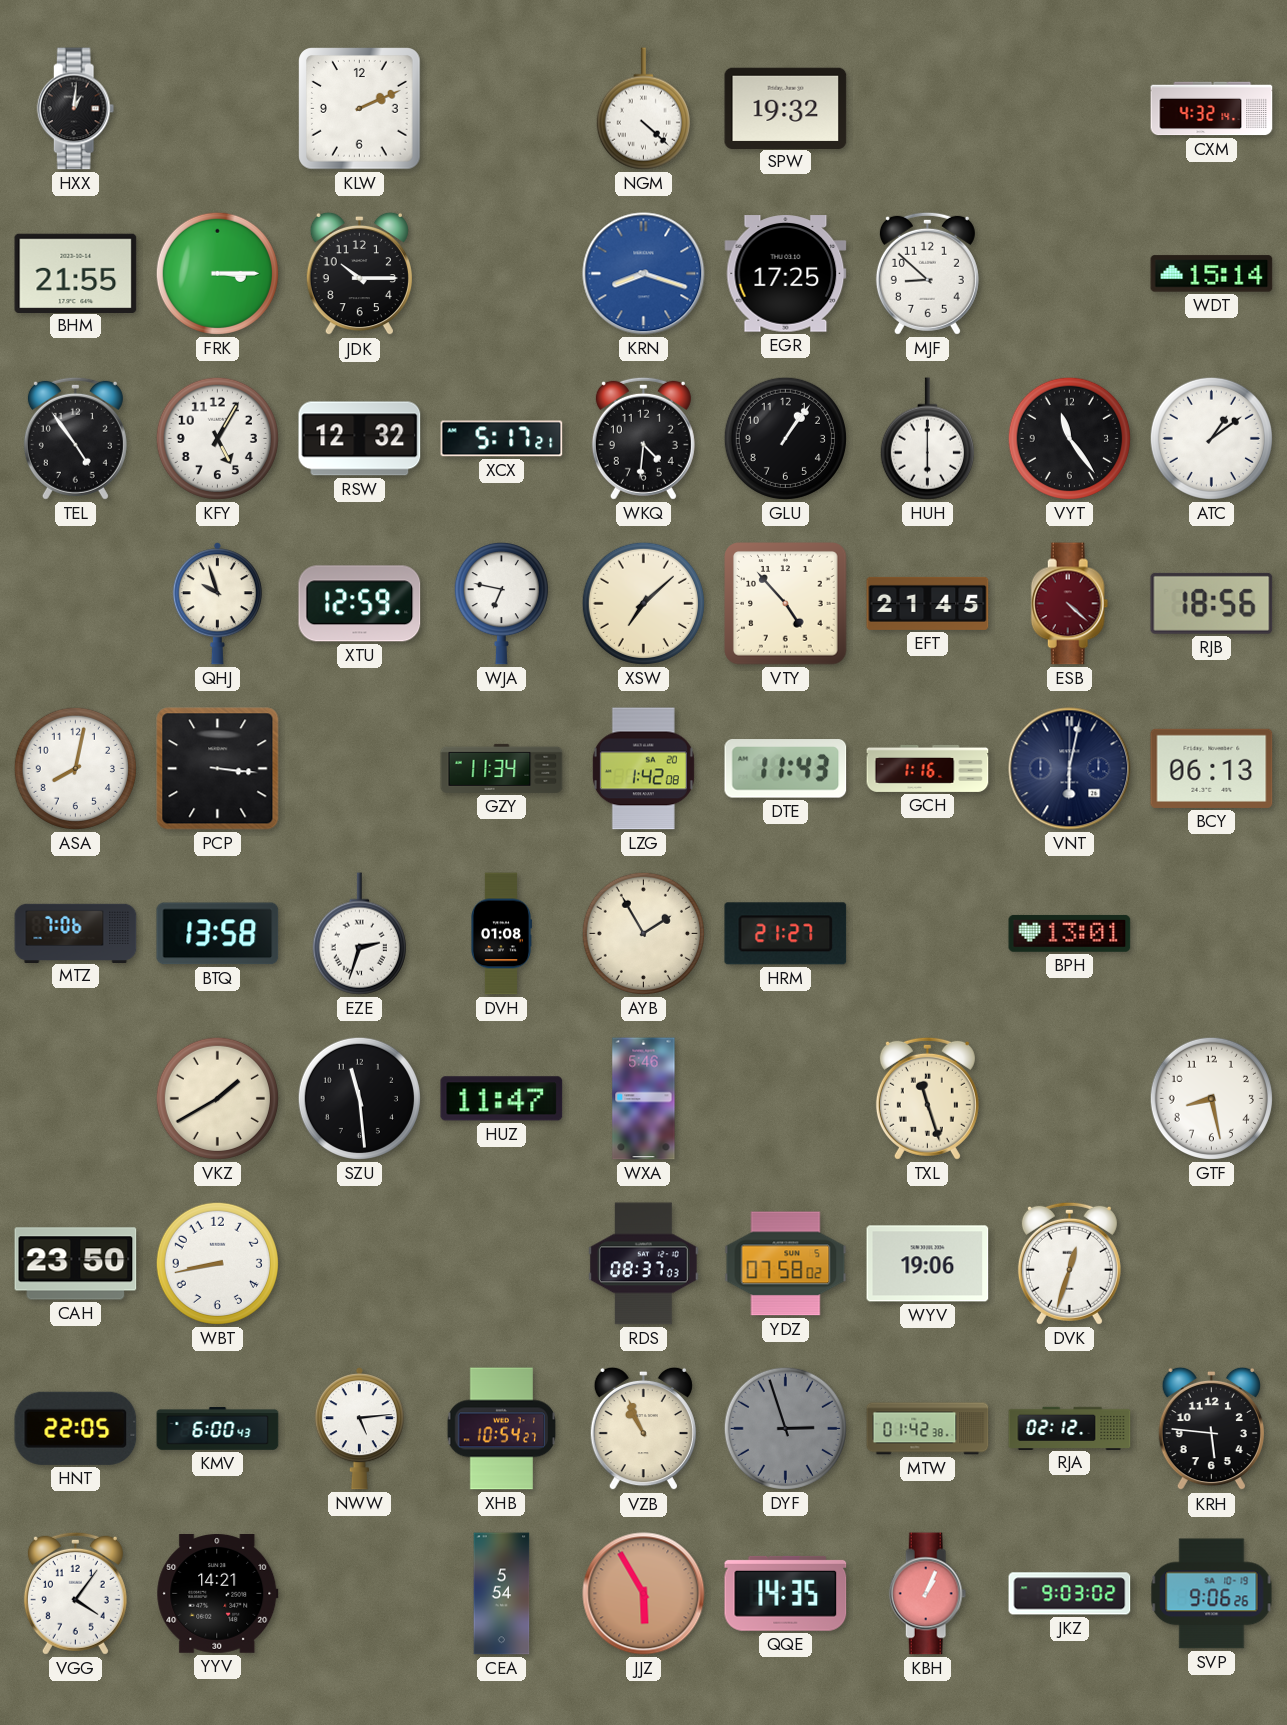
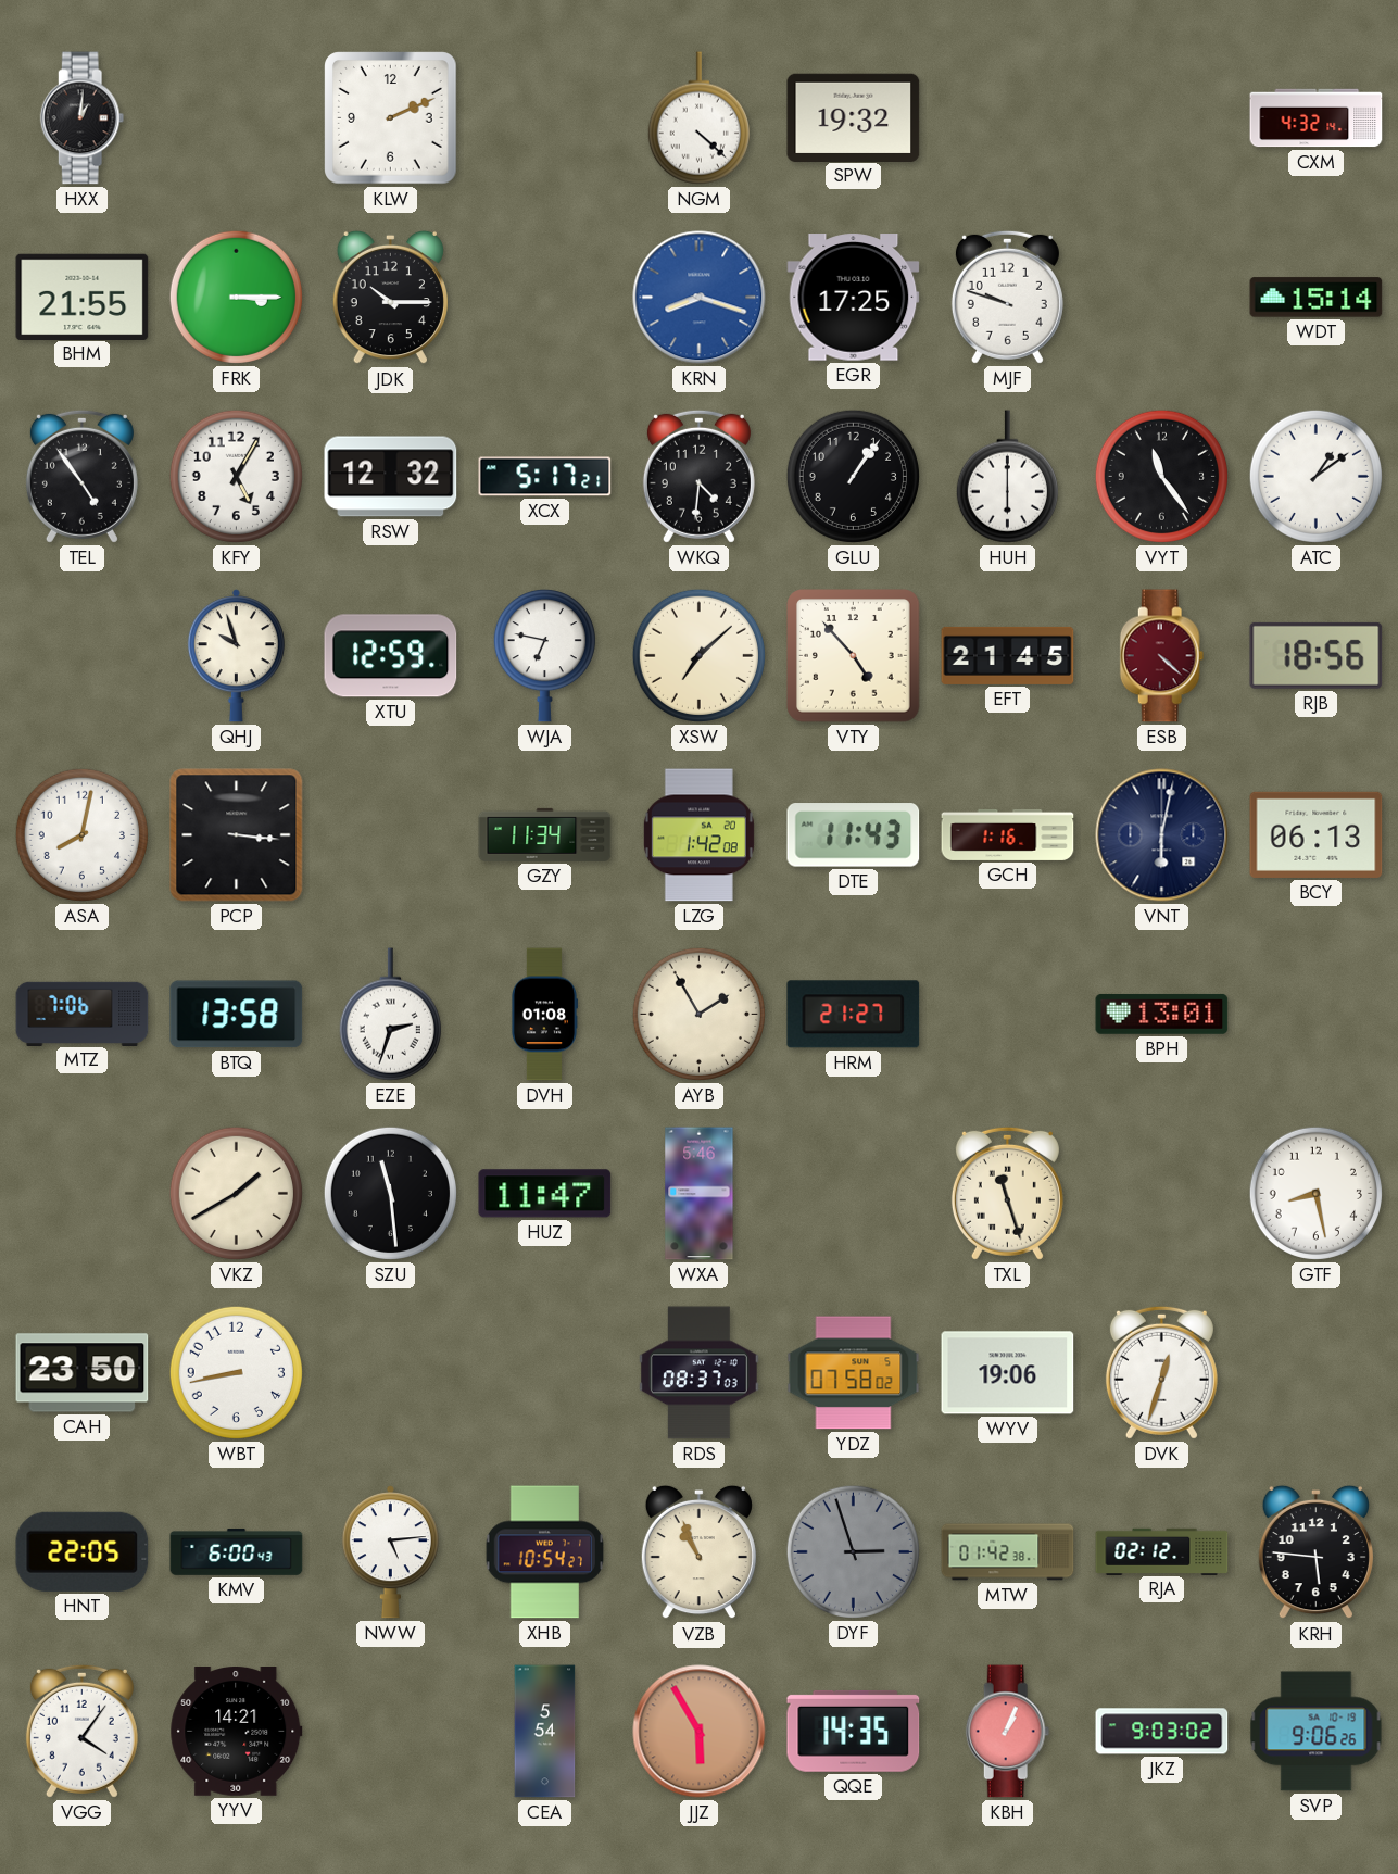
MJF: 8:52 -> 9:48 (1007, 297)
